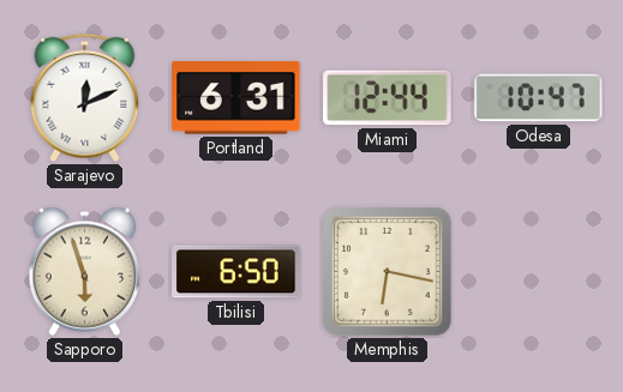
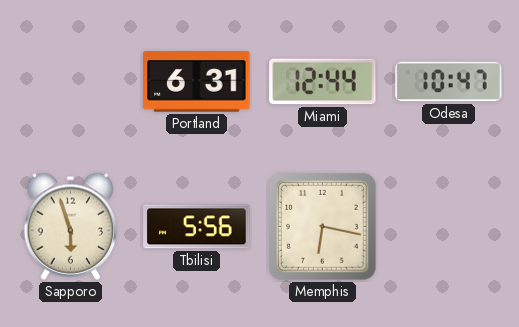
Sarajevo: 12:11 -> none (85, 98)
Tbilisi: 6:50 -> 5:56 (197, 227)
